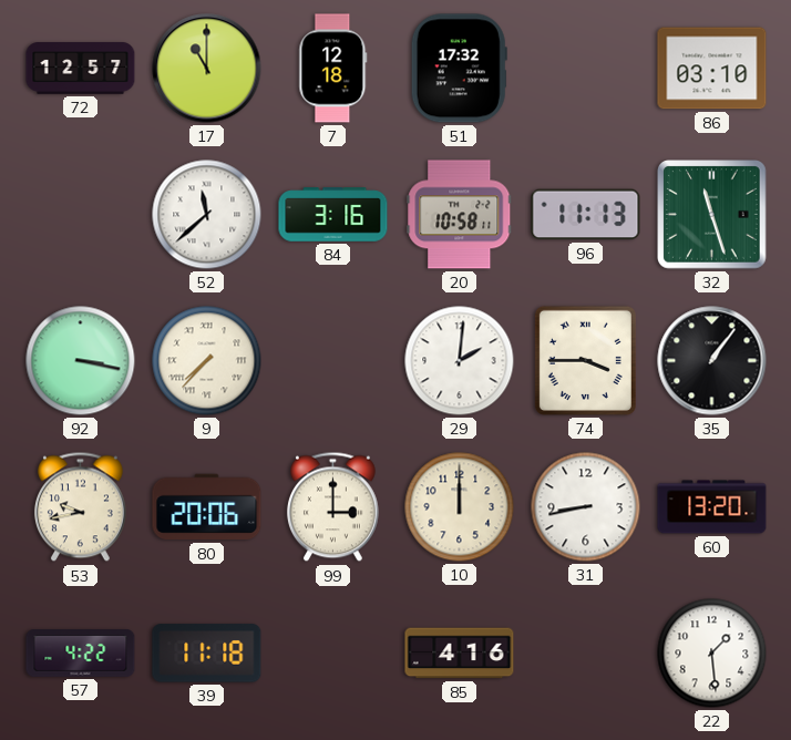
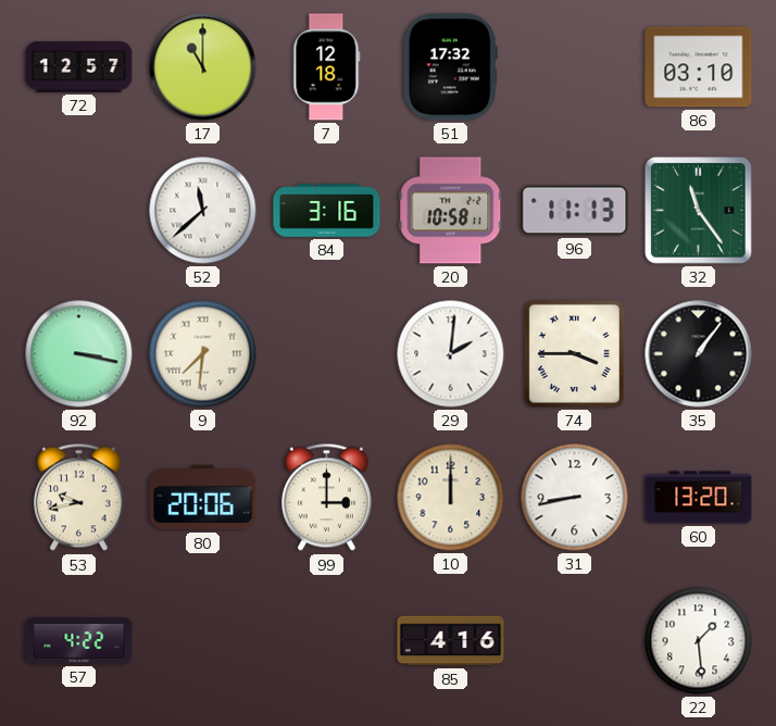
32: 11:27 -> 11:24 (699, 211)
9: 7:37 -> 7:31 (203, 354)
39: 11:18 -> none (207, 654)
